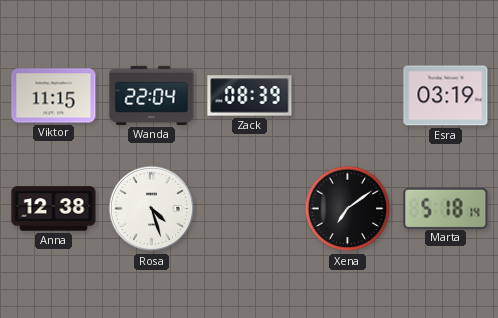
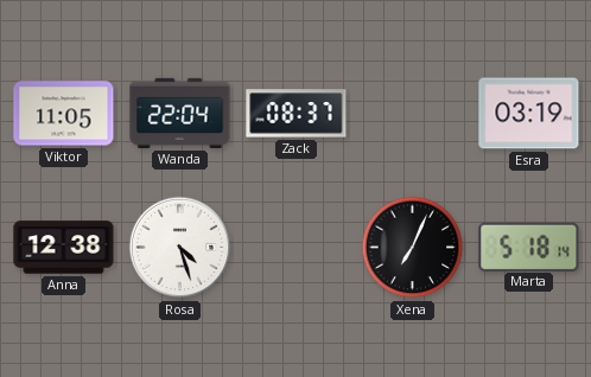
Viktor: 11:15 -> 11:05 (64, 114)
Zack: 08:39 -> 08:37 (297, 114)
Xena: 7:09 -> 7:04 (413, 248)
